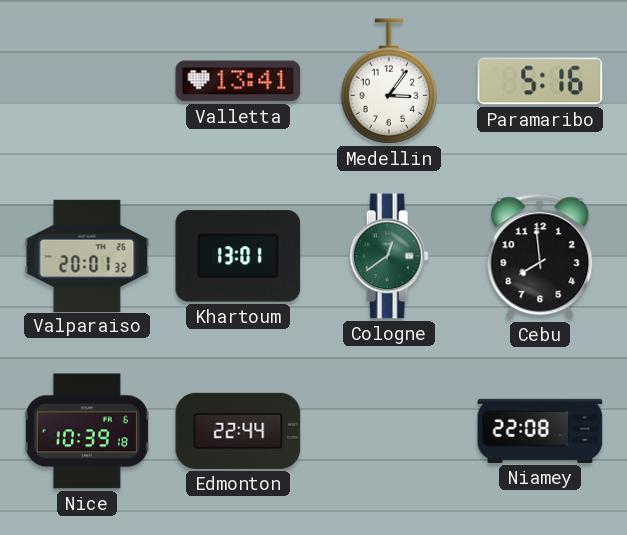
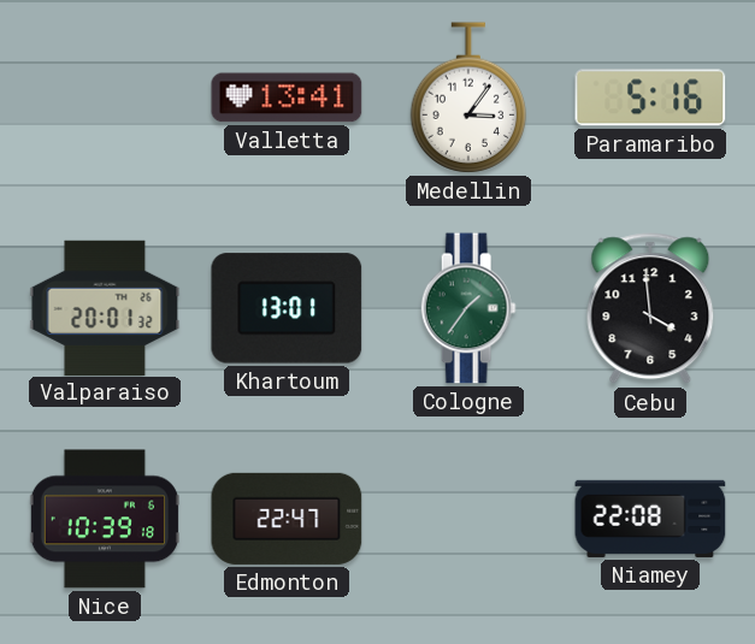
Cologne: 12:39 -> 1:36 (468, 308)
Cebu: 7:59 -> 3:59 (650, 309)
Edmonton: 22:44 -> 22:47 (287, 519)
